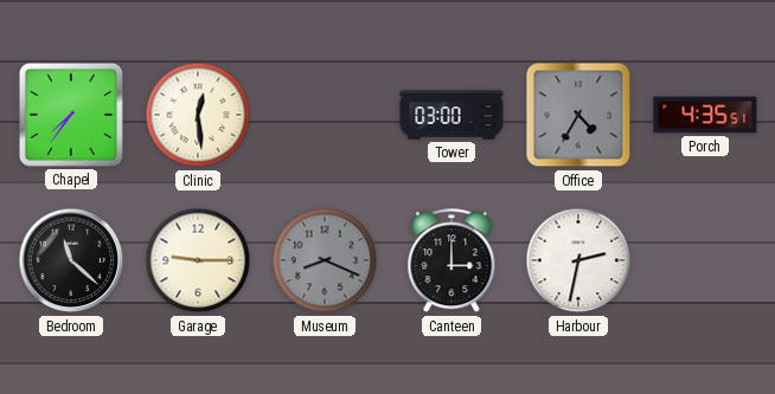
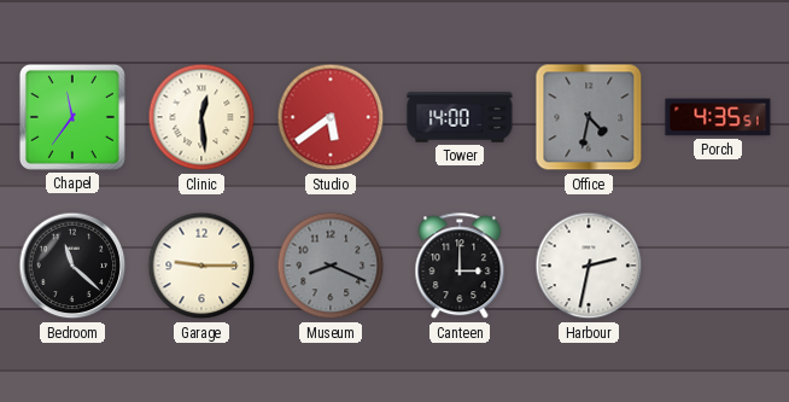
Chapel: 7:36 -> 11:36 (72, 117)
Studio: none -> 5:39 (331, 117)
Tower: 03:00 -> 14:00 (460, 117)
Office: 4:35 -> 4:32 (589, 117)
